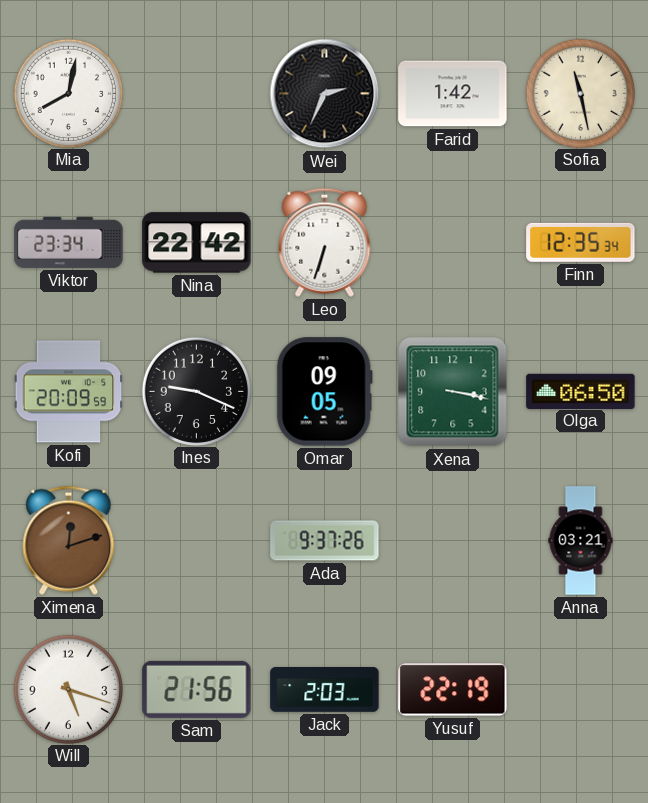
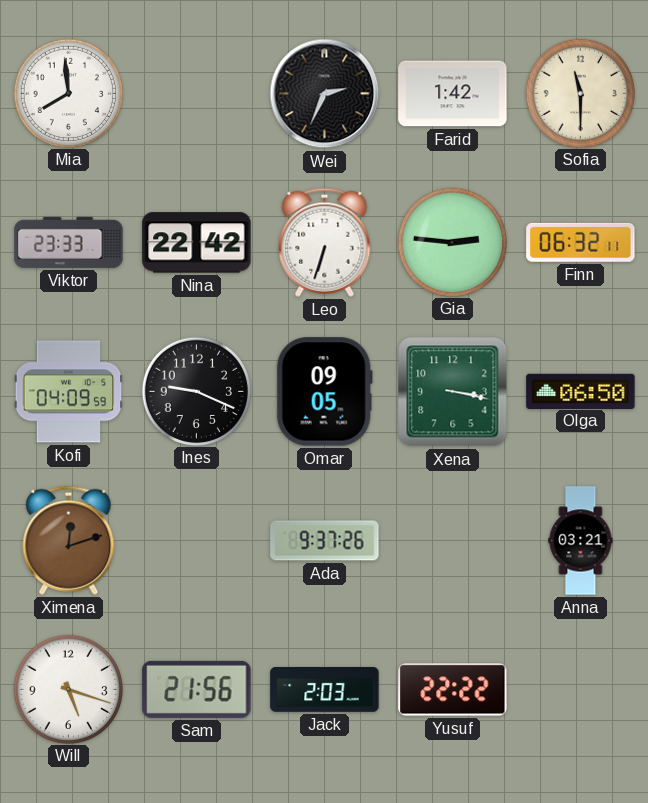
Mia: 8:02 -> 7:59 (68, 93)
Sofia: 11:28 -> 11:30 (580, 93)
Viktor: 23:34 -> 23:33 (69, 242)
Gia: none -> 2:46 (452, 242)
Finn: 12:35 -> 06:32 (581, 242)
Kofi: 20:09 -> 04:09 (69, 392)
Yusuf: 22:19 -> 22:22 (453, 690)
